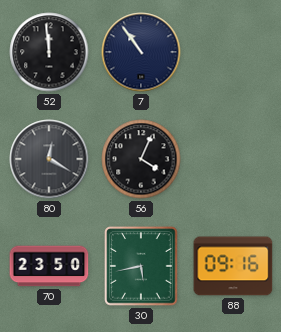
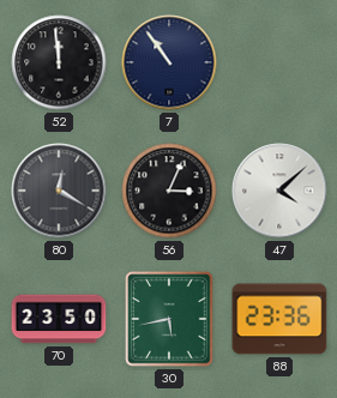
56: 4:04 -> 3:04 (169, 191)
47: none -> 4:08 (279, 191)
88: 09:16 -> 23:36 (279, 319)
